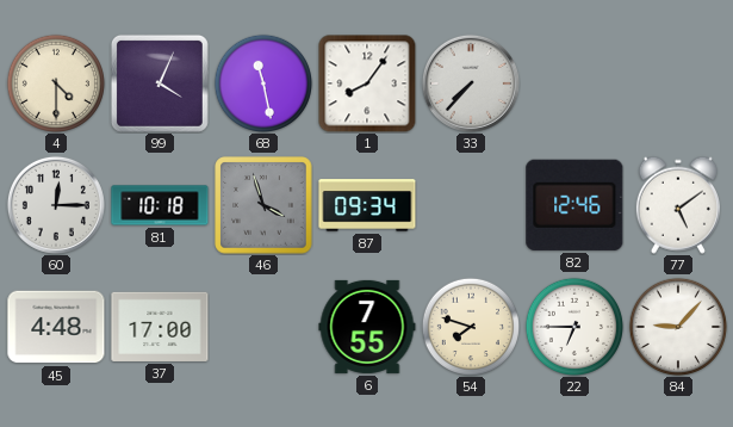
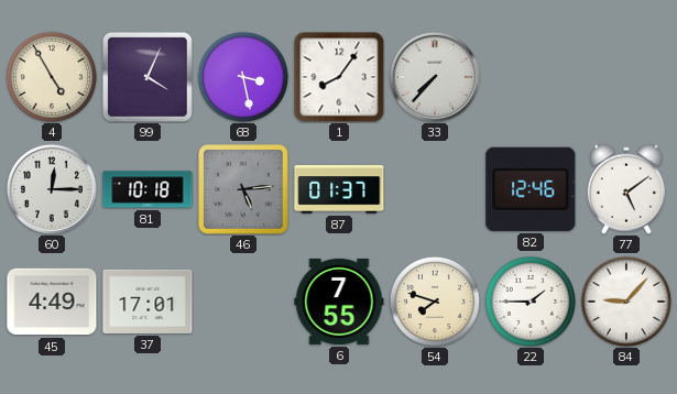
4: 4:30 -> 4:55 (51, 76)
68: 11:28 -> 3:28 (242, 76)
46: 3:57 -> 5:14 (243, 189)
87: 09:34 -> 01:37 (339, 189)
45: 4:48 -> 4:49 (52, 302)
37: 17:00 -> 17:01 (148, 302)
22: 6:45 -> 1:45 (529, 300)
